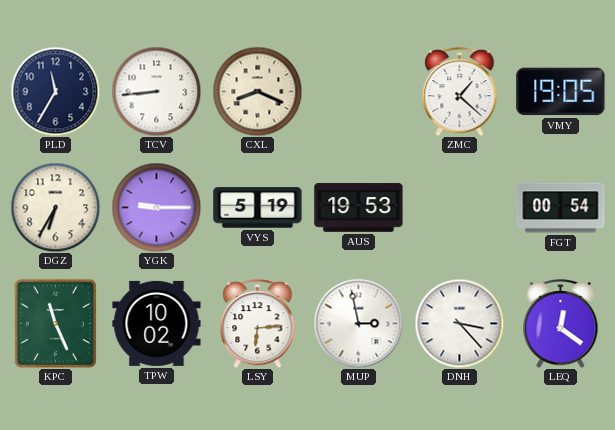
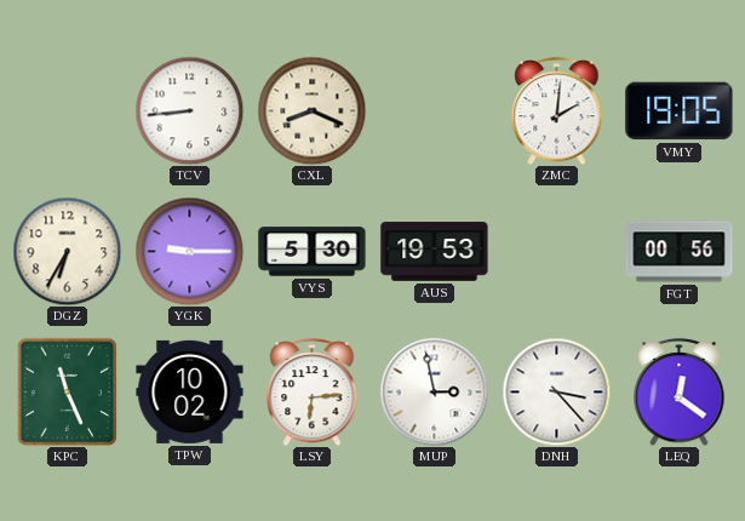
PLD: 11:35 -> none (55, 91)
ZMC: 1:22 -> 2:01 (557, 111)
VYS: 5:19 -> 5:30 (313, 252)
FGT: 00:54 -> 00:56 (680, 252)
